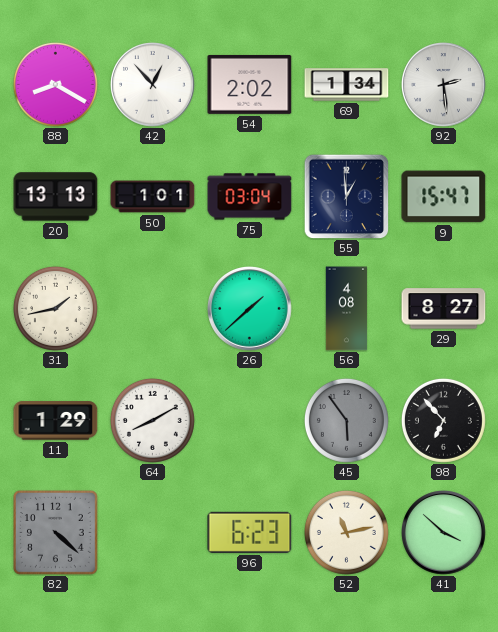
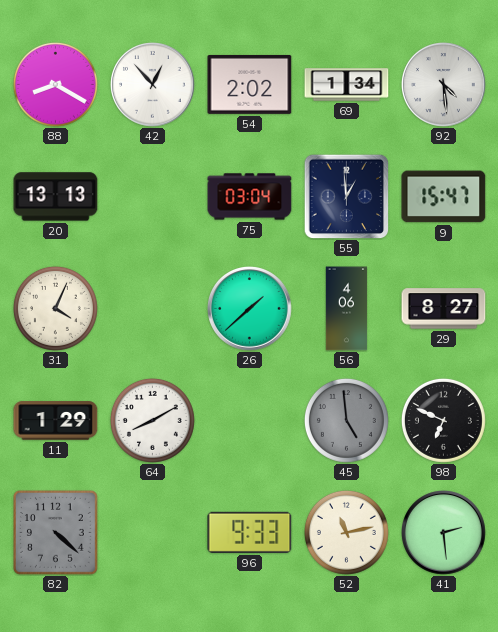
92: 2:29 -> 4:29 (444, 85)
50: 1:01 -> none (153, 197)
31: 1:43 -> 4:04 (55, 308)
56: 4:08 -> 4:06 (347, 309)
45: 5:54 -> 4:59 (346, 420)
98: 6:53 -> 6:49 (443, 420)
96: 6:23 -> 9:33 (250, 532)
41: 3:52 -> 2:29 (444, 533)
